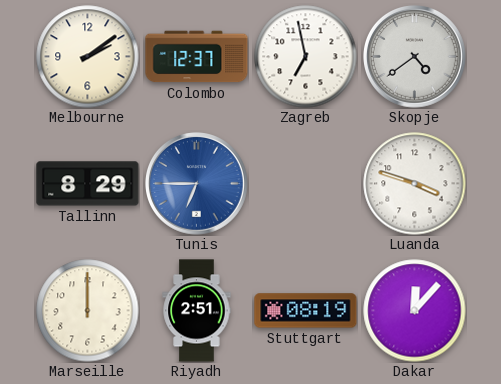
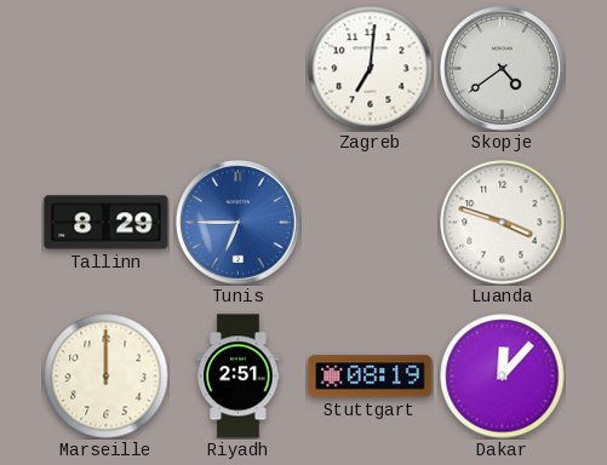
Melbourne: 2:09 -> none (88, 57)
Colombo: 12:37 -> none (197, 57)
Zagreb: 6:58 -> 7:01 (371, 69)
